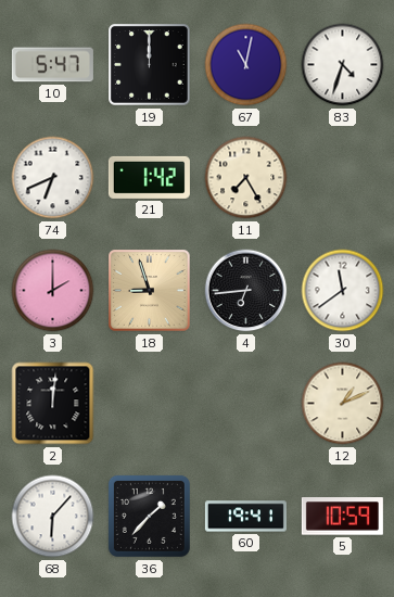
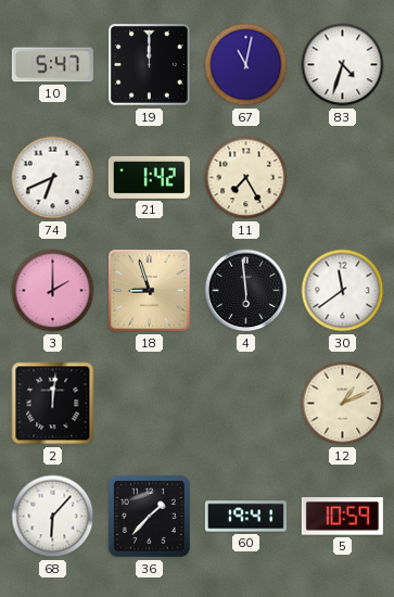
4: 6:44 -> 5:59 (246, 291)
